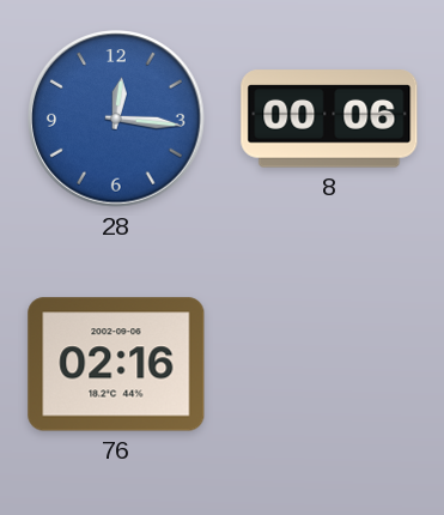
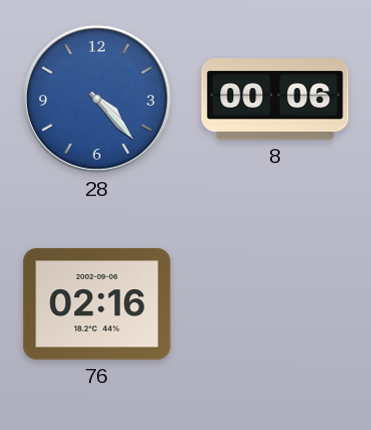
28: 12:16 -> 4:23 (97, 99)
